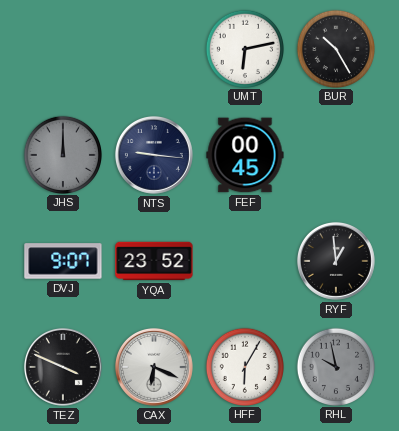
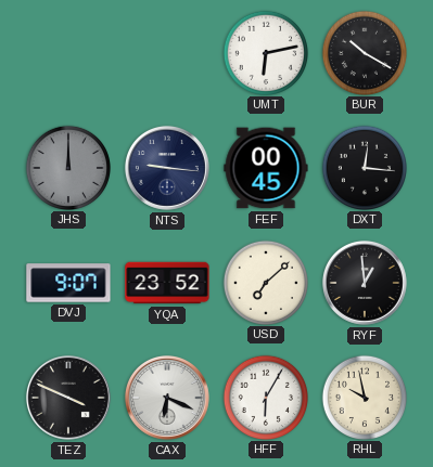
BUR: 10:25 -> 10:20 (364, 52)
DXT: none -> 12:16 (364, 167)
USD: none -> 7:08 (265, 282)
RHL dial: grey -> cream (364, 397)
